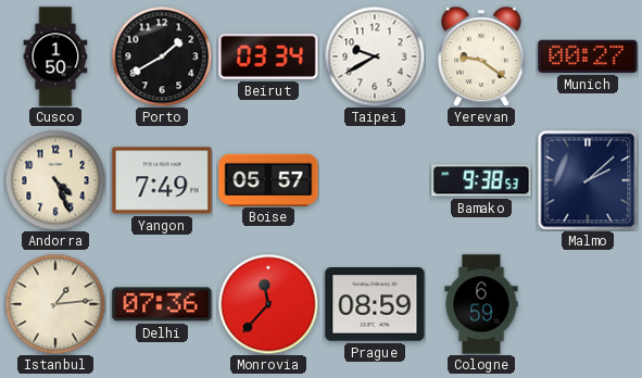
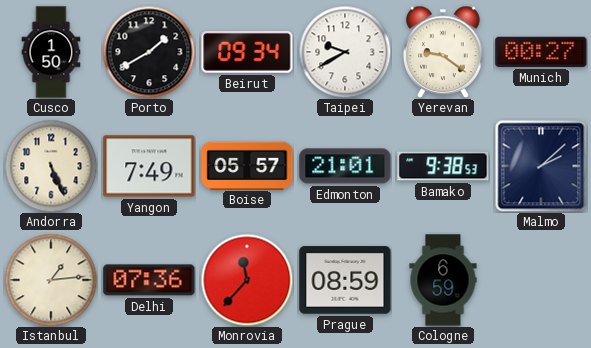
Beirut: 03:34 -> 09:34 (247, 53)
Andorra: 4:26 -> 5:26 (51, 166)
Edmonton: none -> 21:01 (345, 166)
